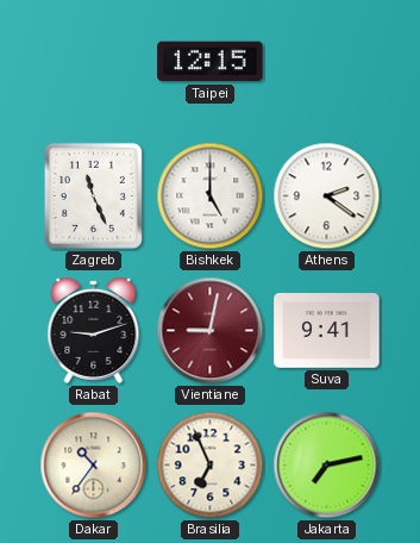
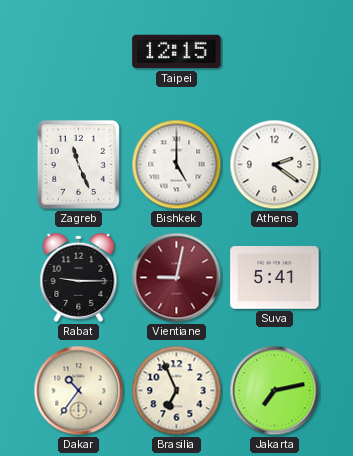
Rabat: 9:12 -> 9:15 (79, 277)
Suva: 9:41 -> 5:41 (275, 278)
